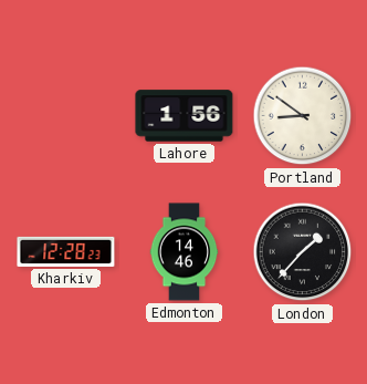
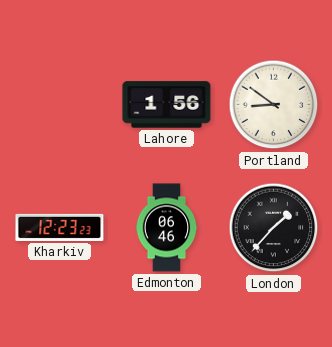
Kharkiv: 12:28 -> 12:23 (60, 227)
Edmonton: 14:46 -> 06:46 (167, 228)
